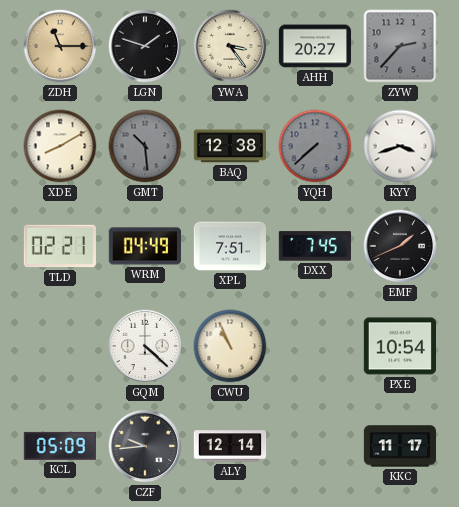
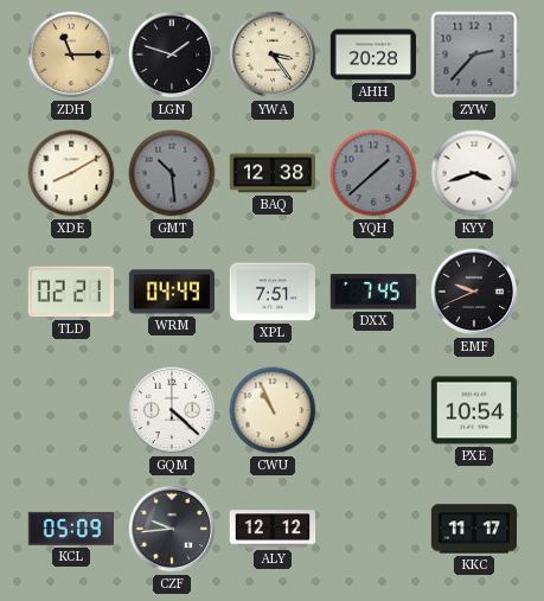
AHH: 20:27 -> 20:28 (372, 55)
YQH: 7:38 -> 1:38 (373, 173)
EMF: 1:41 -> 9:41 (474, 292)
ALY: 12:14 -> 12:12 (273, 529)
